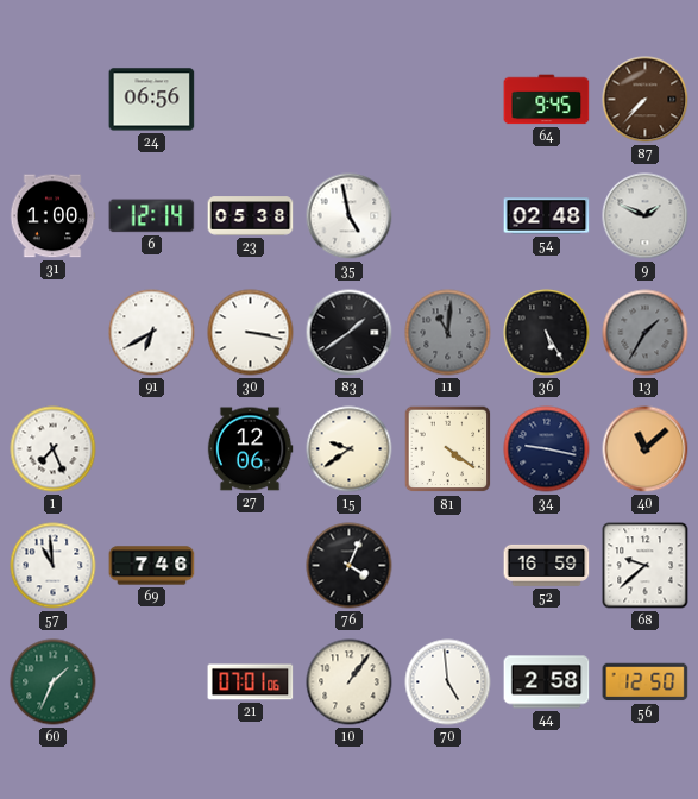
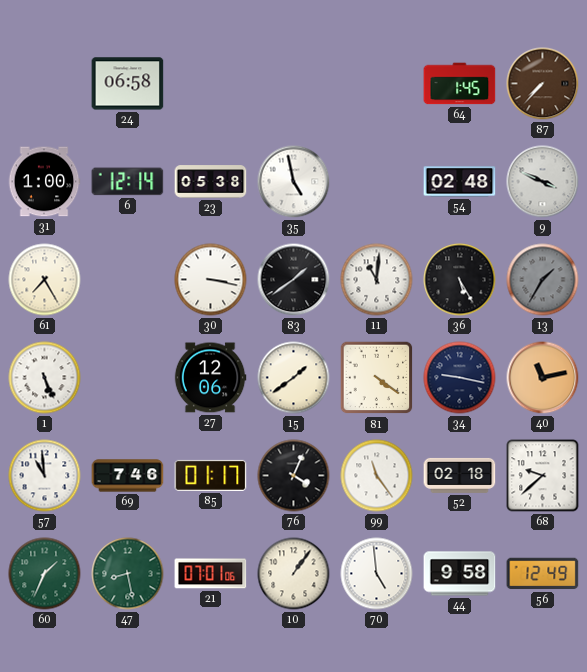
24: 06:56 -> 06:58 (128, 84)
64: 9:45 -> 1:45 (460, 84)
9: 1:49 -> 3:49 (543, 182)
61: none -> 7:25 (45, 280)
91: 6:40 -> none (152, 333)
11 dial: grey -> white (377, 280)
1: 7:26 -> 5:26 (45, 378)
15: 9:39 -> 1:39 (294, 378)
40: 11:08 -> 11:13 (543, 378)
85: none -> 01:17 (211, 475)
99: none -> 11:24 (377, 476)
52: 16:59 -> 02:18 (460, 475)
47: none -> 8:28 (128, 574)
44: 2:58 -> 9:58 (460, 574)
56: 12:50 -> 12:49 (543, 574)
